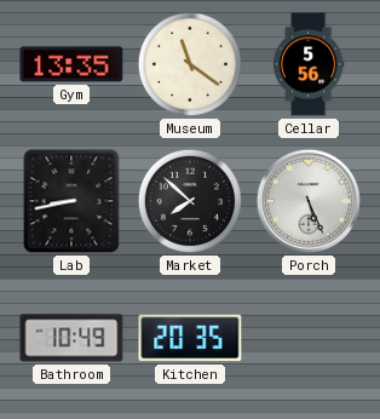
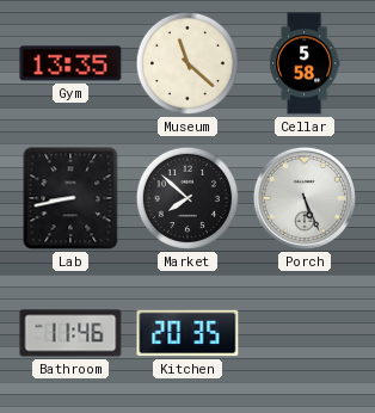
Museum: 11:21 -> 11:22 (187, 63)
Cellar: 5:56 -> 5:58 (305, 63)
Bathroom: 10:49 -> 11:46 (70, 333)
